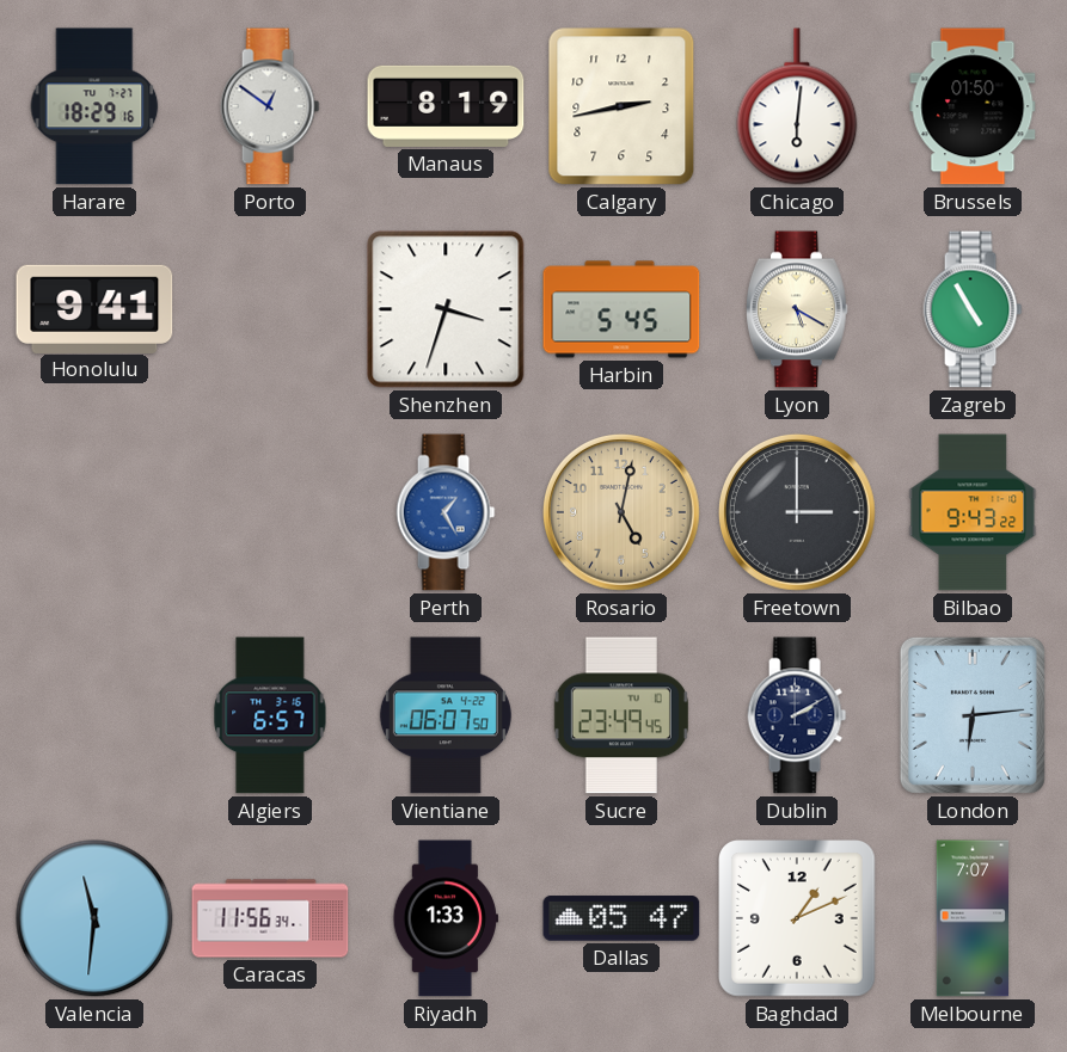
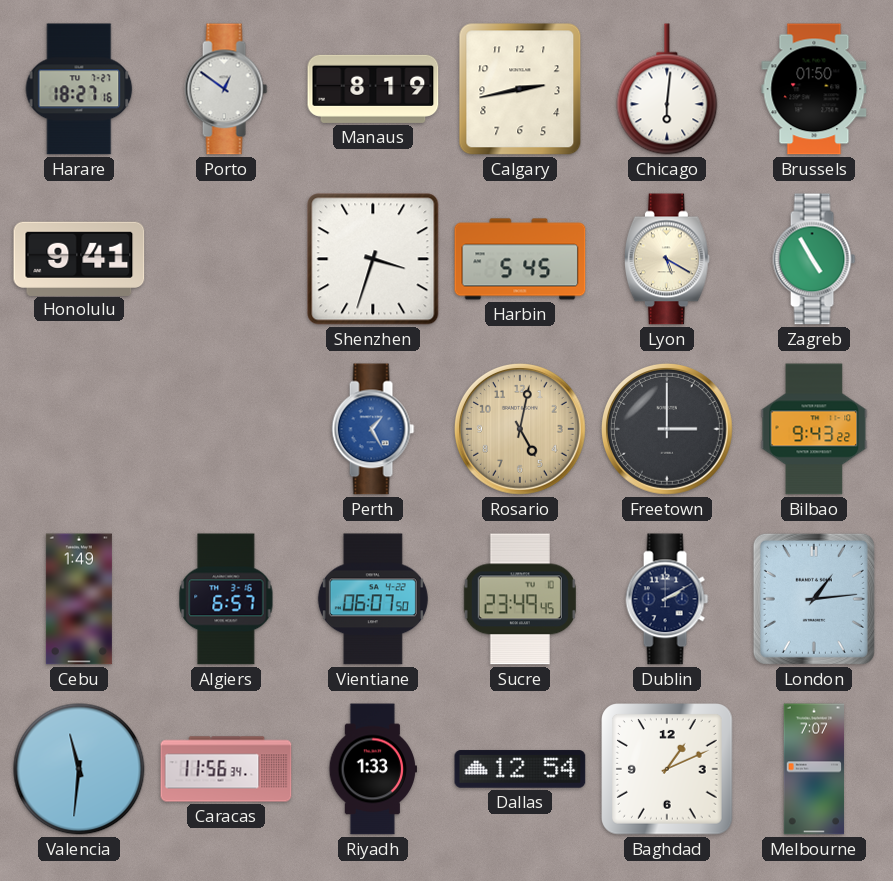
Harare: 18:29 -> 18:27 (79, 89)
Cebu: none -> 1:49 (79, 599)
London: 6:14 -> 1:14 (814, 599)
Dallas: 05:47 -> 12:54 (520, 769)
